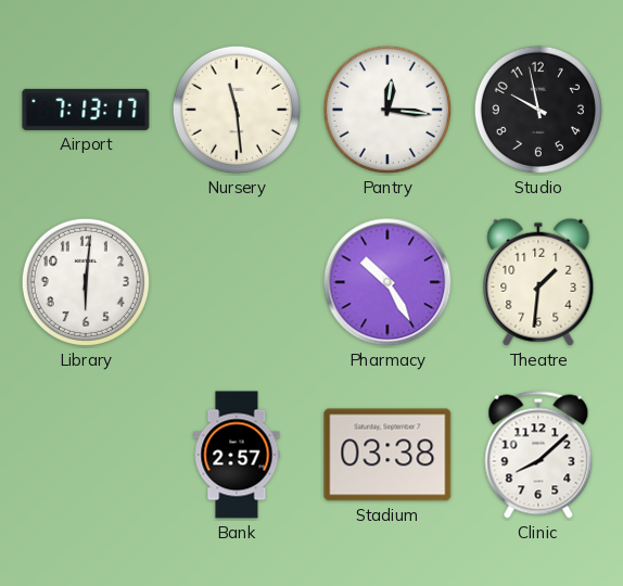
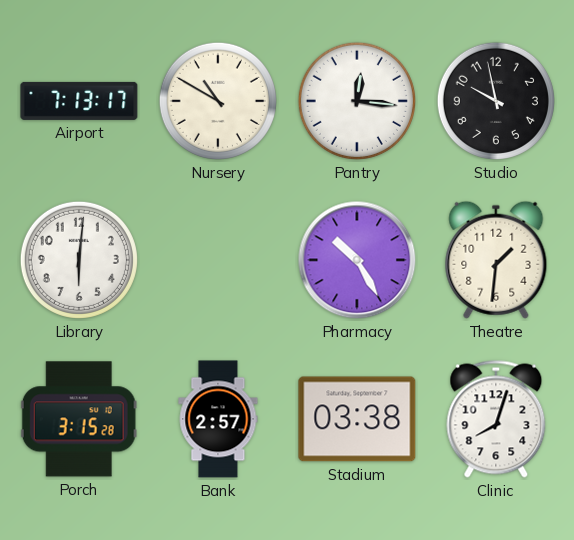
Nursery: 11:29 -> 10:50 (218, 101)
Porch: none -> 3:15 (79, 419)
Clinic: 8:08 -> 8:03 (496, 419)
